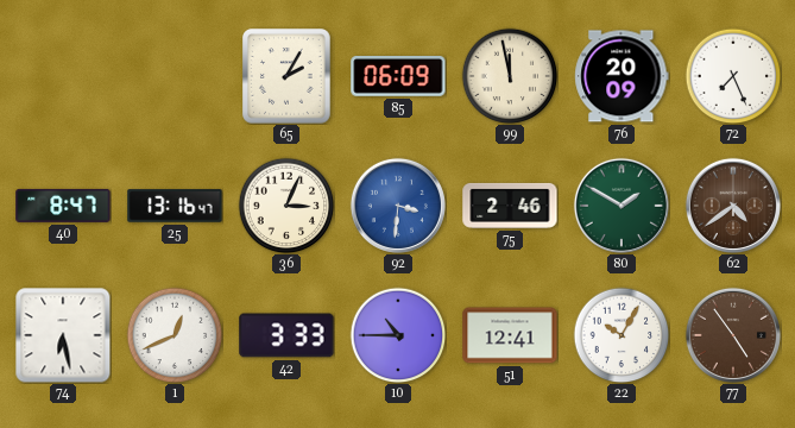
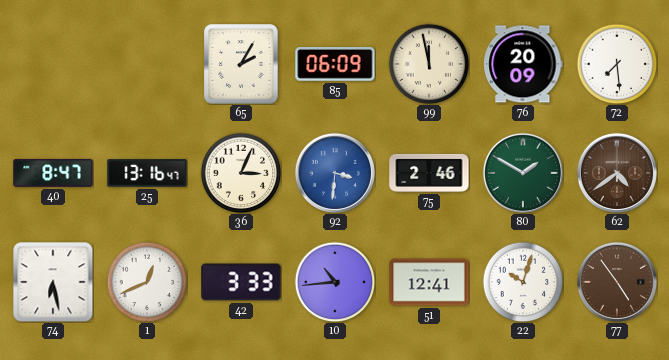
72: 7:26 -> 7:29 (617, 64)
10: 10:45 -> 10:44 (335, 282)
22: 10:05 -> 10:03 (523, 282)
